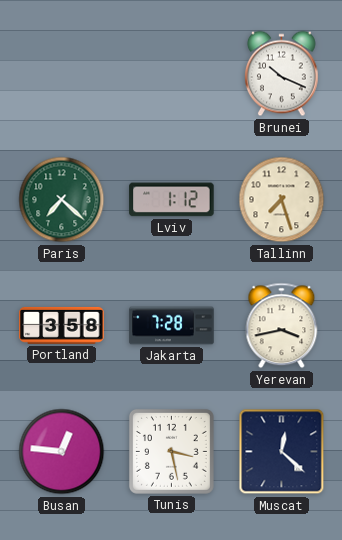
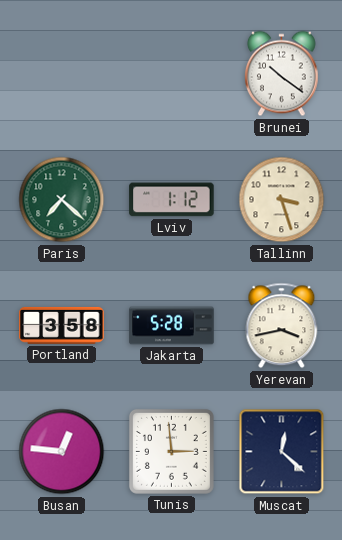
Brunei: 10:19 -> 10:21 (281, 74)
Tallinn: 7:27 -> 3:27 (282, 200)
Jakarta: 7:28 -> 5:28 (172, 326)
Tunis: 3:28 -> 2:59 (171, 451)
